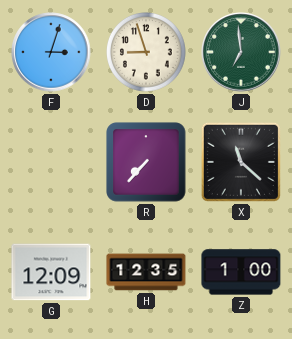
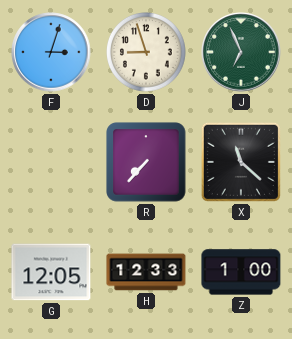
J: 6:59 -> 6:56 (241, 52)
G: 12:09 -> 12:05 (51, 272)
H: 12:35 -> 12:33 (146, 272)
